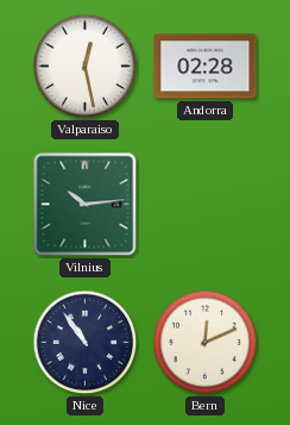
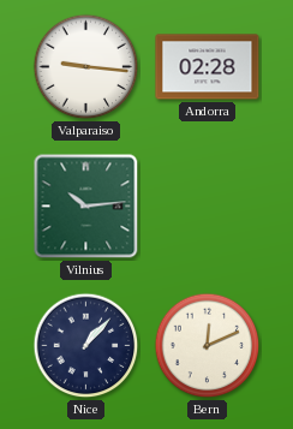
Valparaiso: 12:28 -> 9:16 (86, 67)
Nice: 10:54 -> 1:07 (86, 346)
